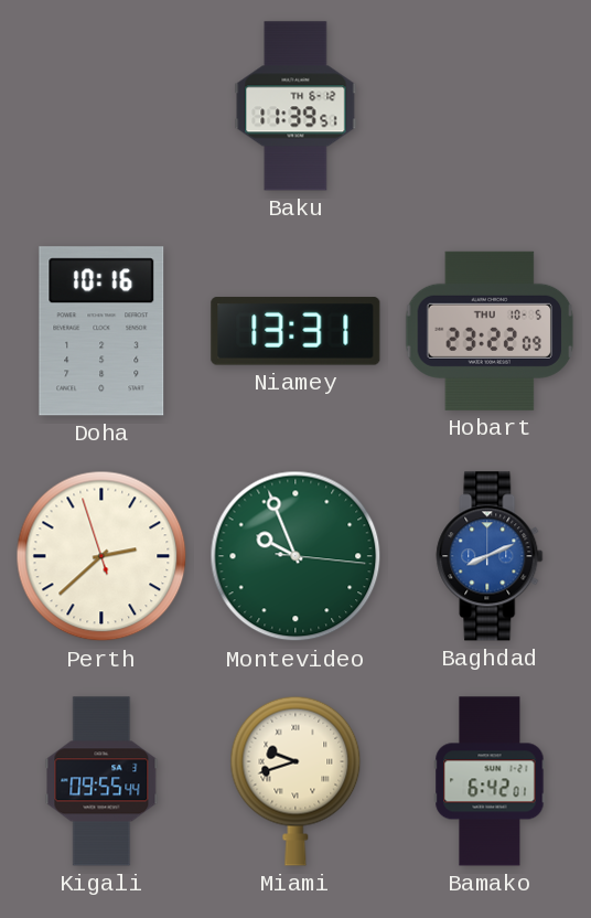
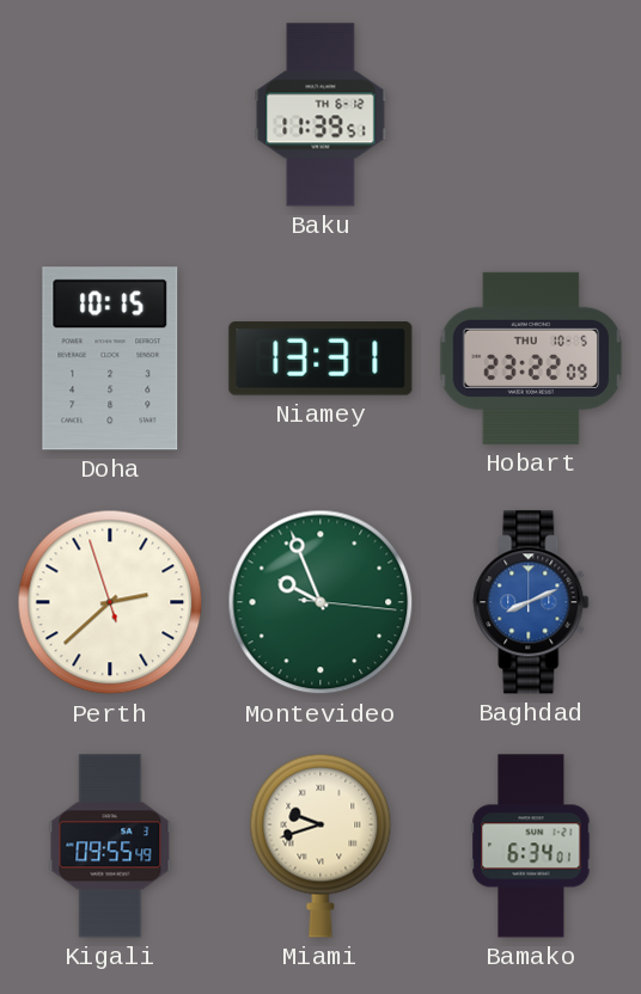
Doha: 10:16 -> 10:15 (110, 358)
Kigali: 09:55:44 -> 09:55:49 (110, 846)
Bamako: 6:42 -> 6:34 (531, 846)
